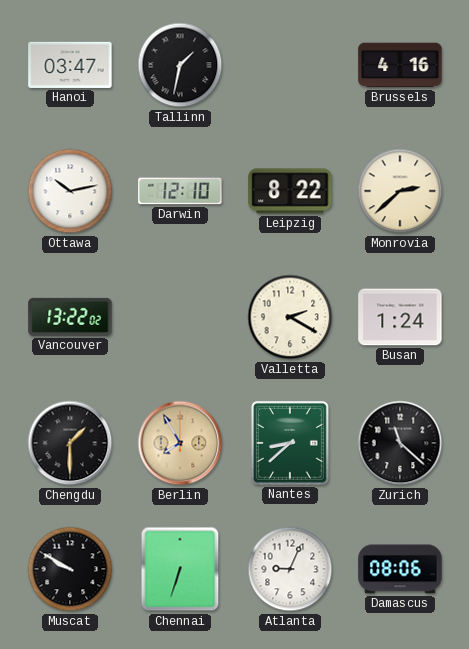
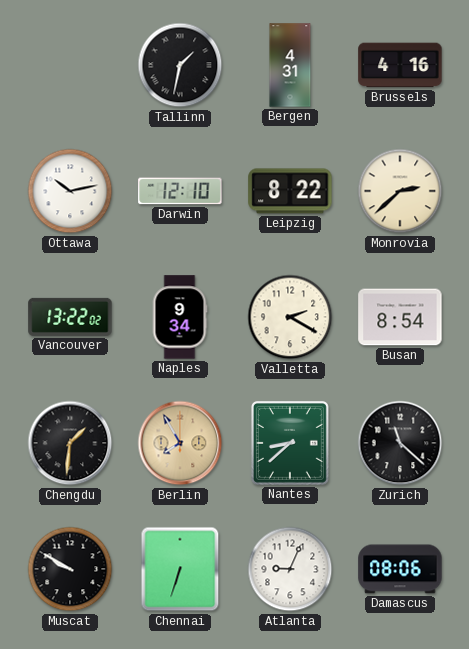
Hanoi: 03:47 -> none (70, 65)
Bergen: none -> 4:31 (290, 65)
Naples: none -> 9:34 (180, 317)
Busan: 1:24 -> 8:54 (400, 317)
Chengdu: 1:30 -> 1:31 (70, 443)
